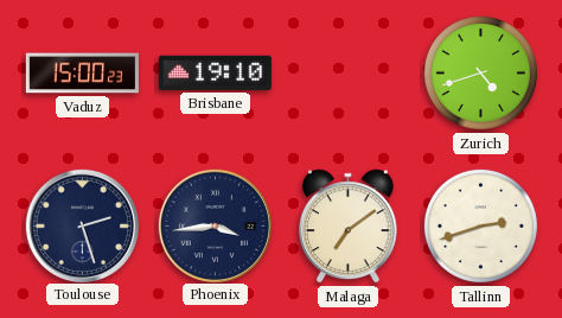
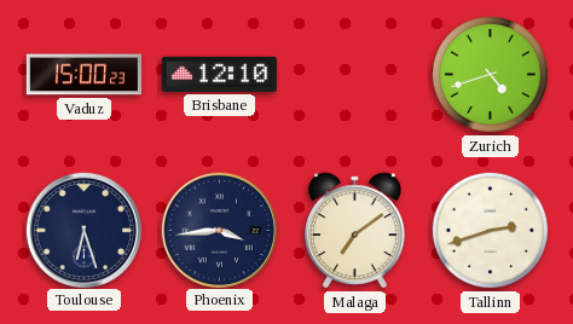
Brisbane: 19:10 -> 12:10 (219, 74)
Toulouse: 2:27 -> 6:27 (83, 230)
